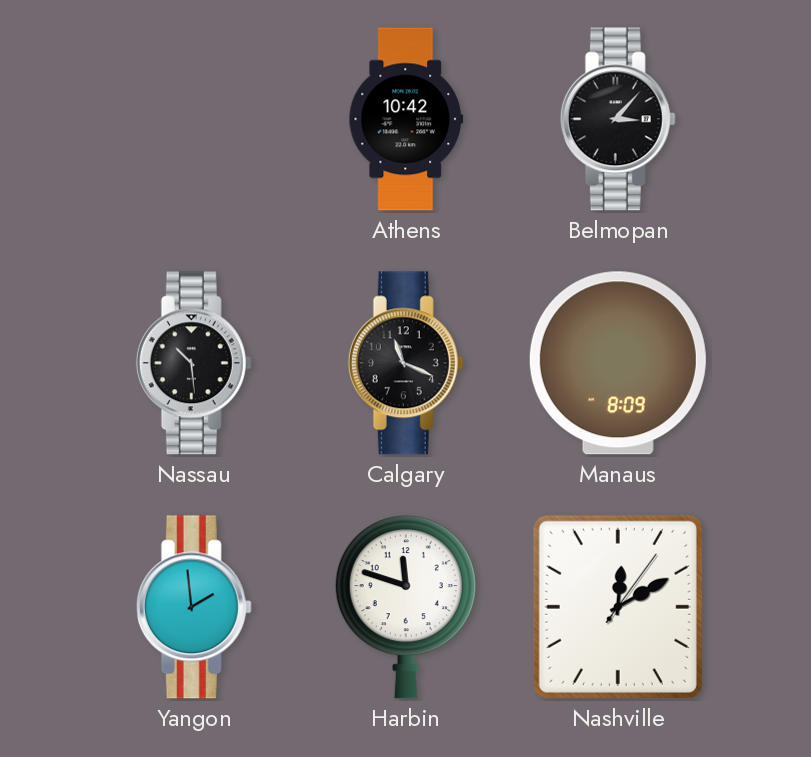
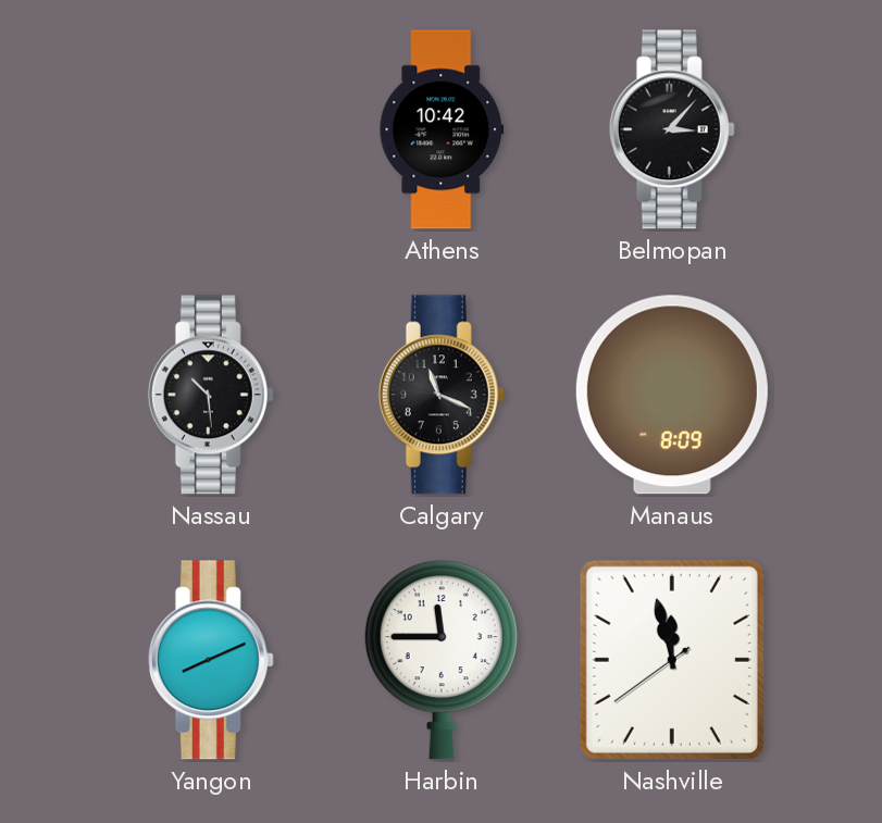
Yangon: 1:59 -> 8:11 (211, 660)
Harbin: 11:48 -> 11:45 (442, 661)
Nashville: 12:10 -> 11:57 (672, 660)
